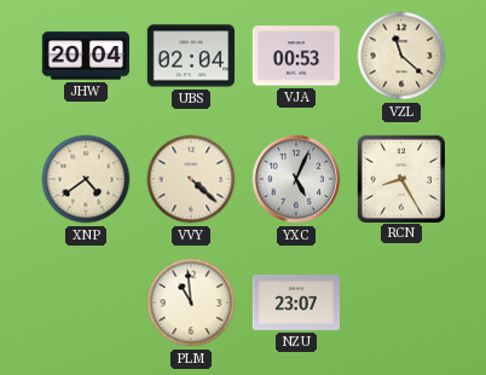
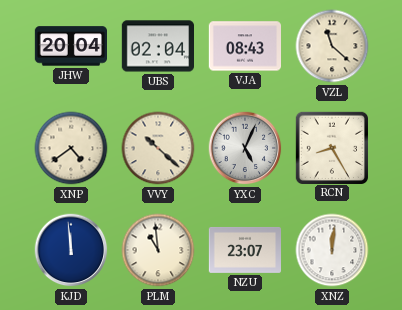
VJA: 00:53 -> 08:43 (244, 46)
VVY: 4:22 -> 10:22 (158, 148)
KJD: none -> 11:59 (71, 250)
XNZ: none -> 12:01 (332, 250)
